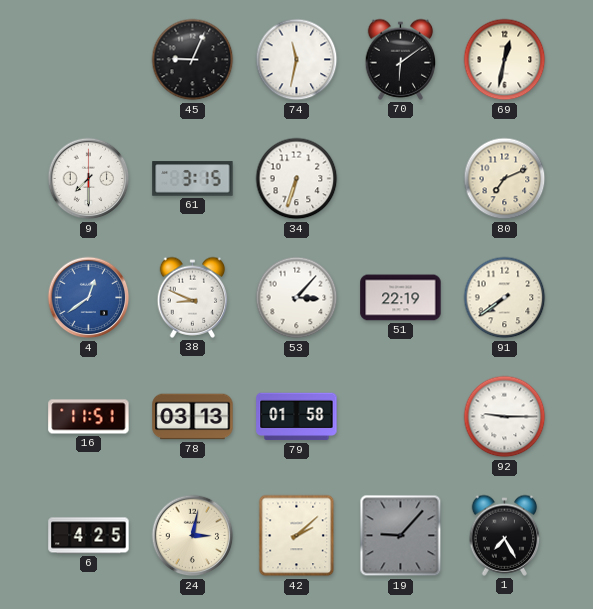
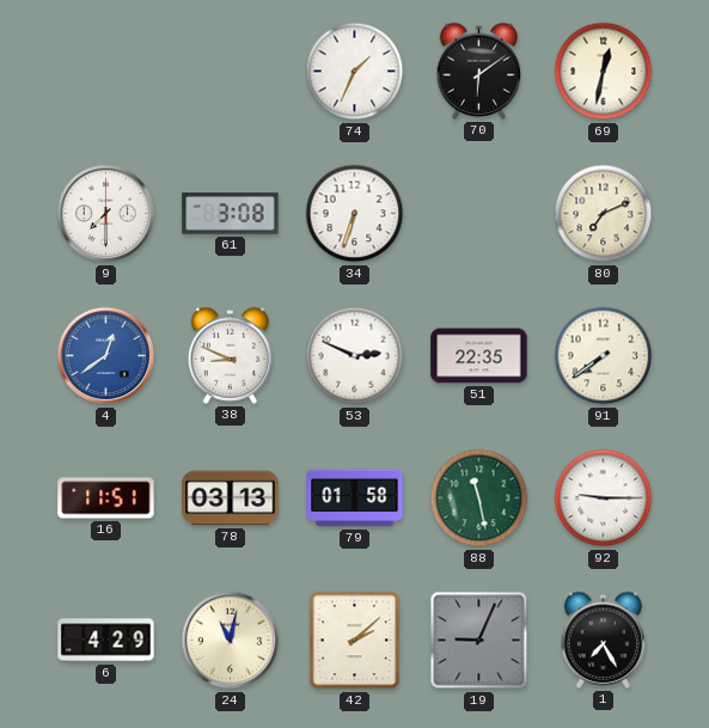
45: 9:04 -> none (193, 60)
74: 11:32 -> 1:34 (355, 72)
61: 3:15 -> 3:08 (231, 214)
53: 3:07 -> 2:49 (355, 356)
51: 22:19 -> 22:35 (479, 356)
88: none -> 11:28 (479, 498)
6: 4:25 -> 4:29 (106, 641)
24: 3:02 -> 11:02 (231, 641)
19: 9:07 -> 9:04 (479, 641)
